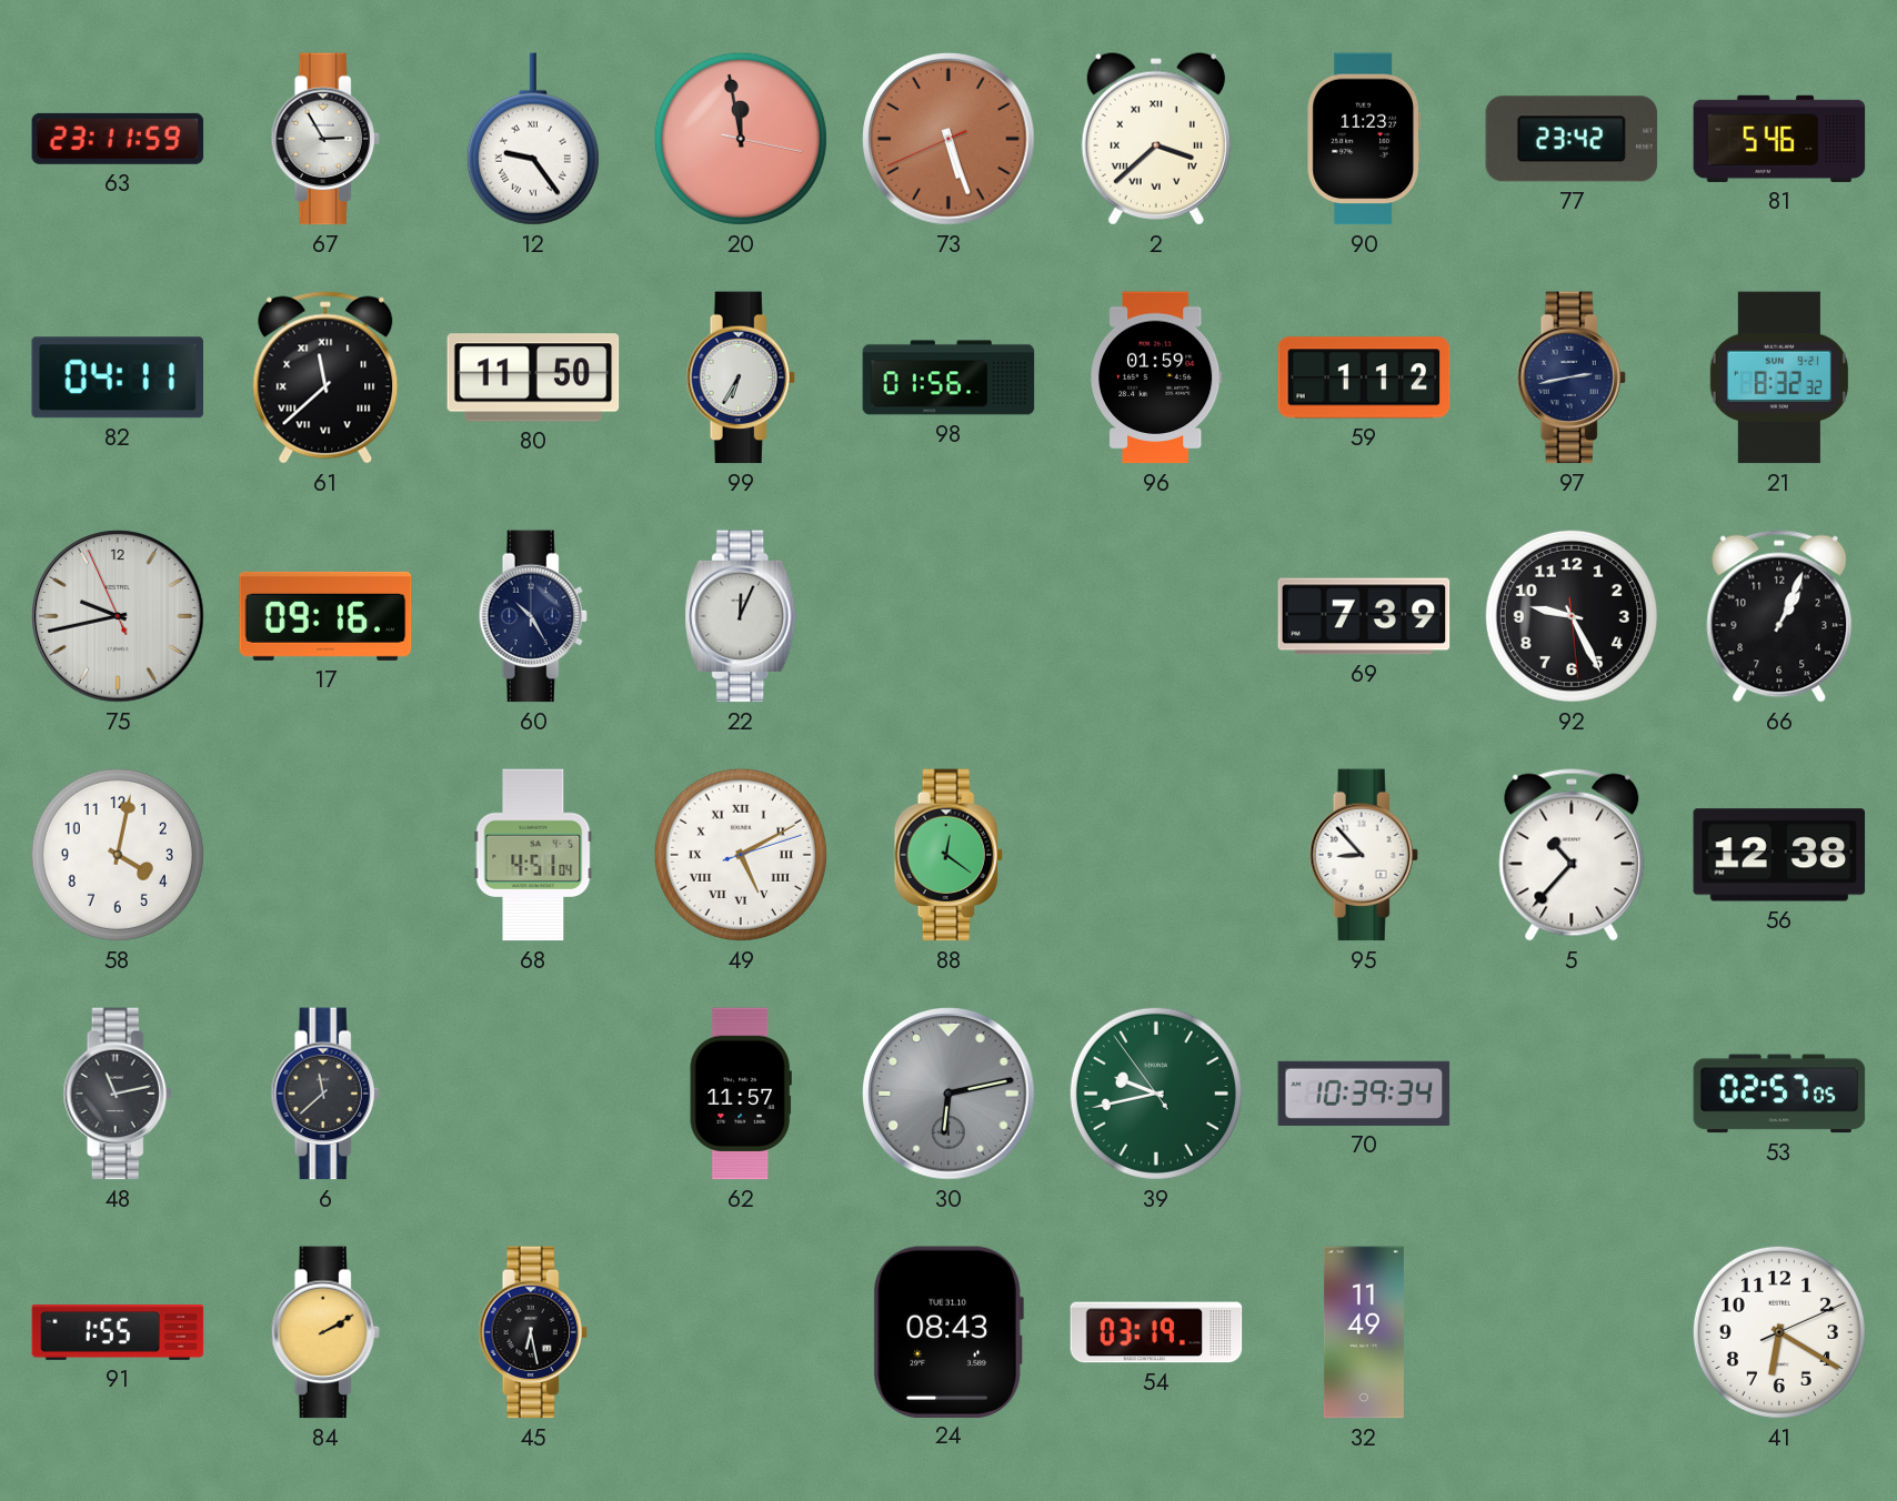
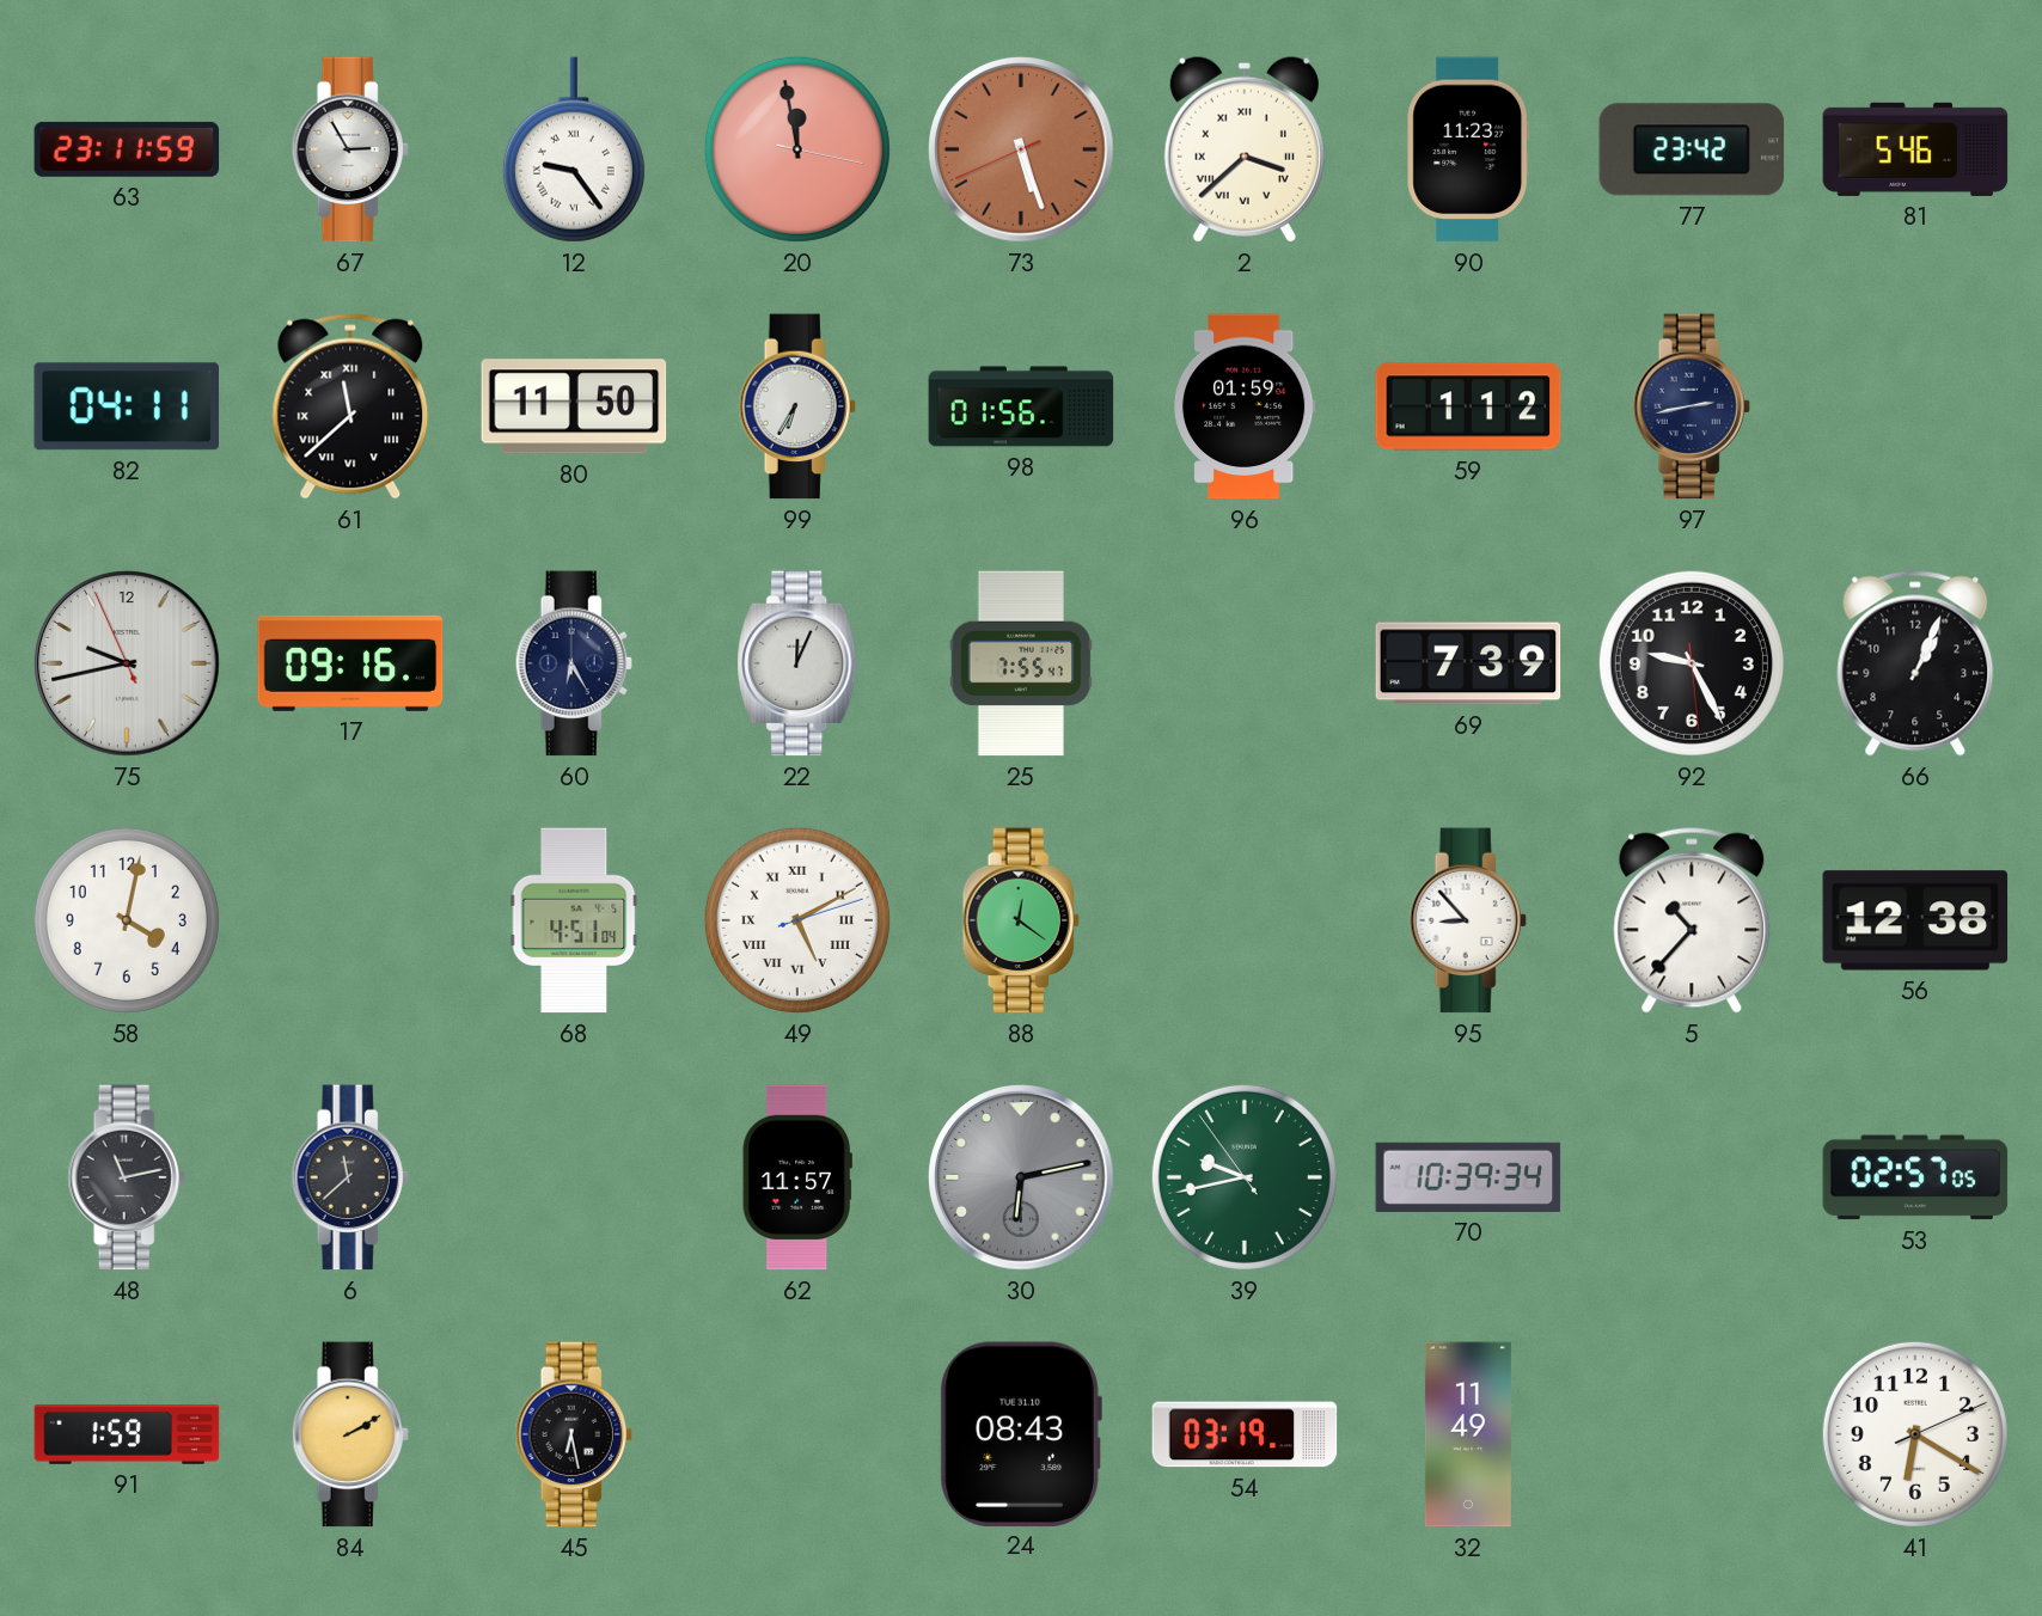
21: 8:32 -> none (1779, 377)
60: 10:25 -> 6:25 (574, 663)
25: none -> 7:55 (1021, 663)
91: 1:55 -> 1:59 (127, 1436)
